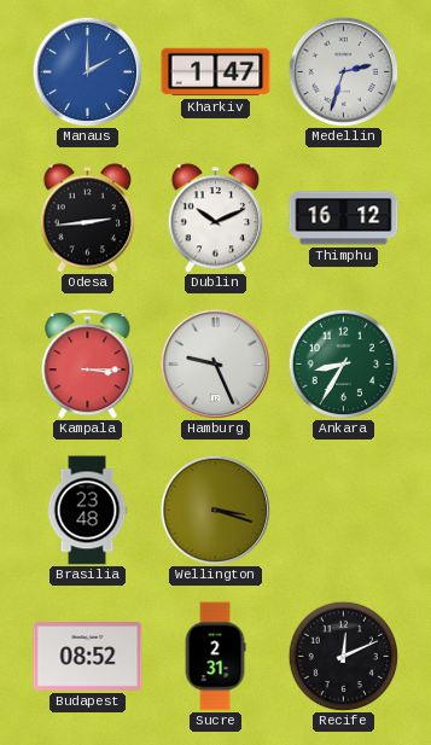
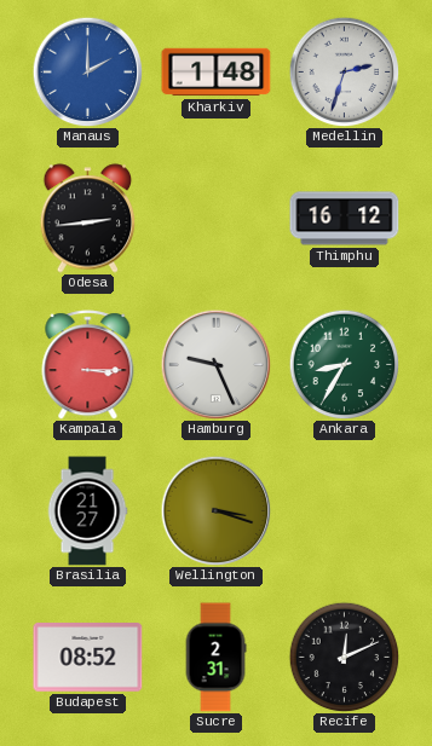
Kharkiv: 1:47 -> 1:48 (217, 73)
Dublin: 10:11 -> none (216, 219)
Brasilia: 23:48 -> 21:27 (87, 511)
